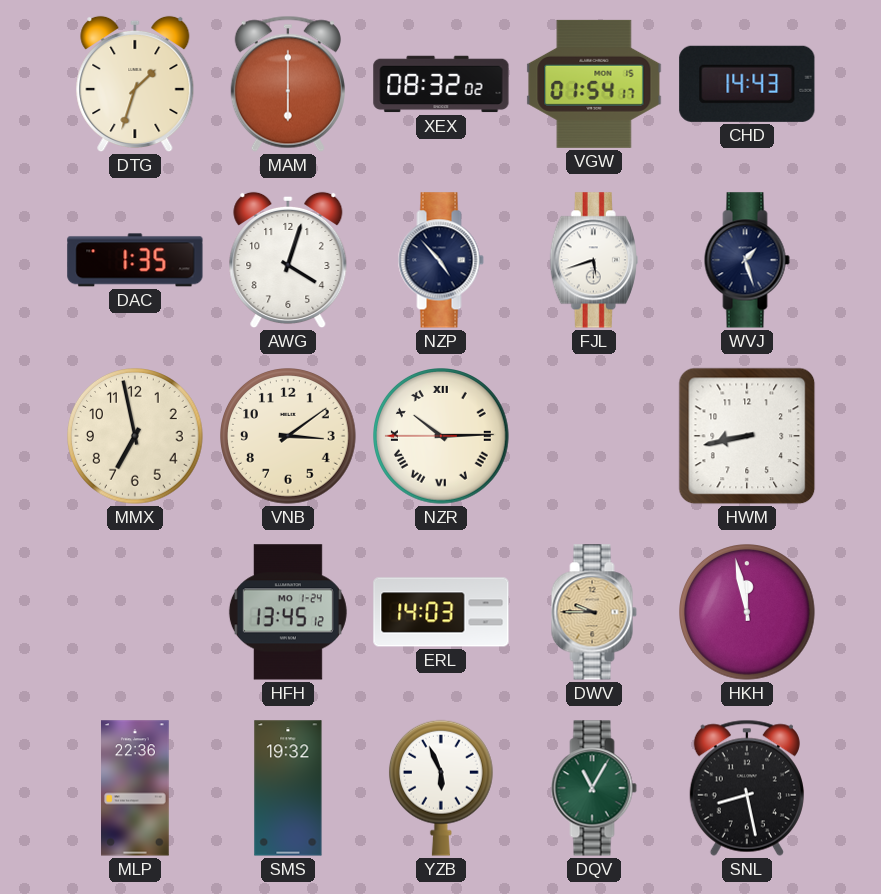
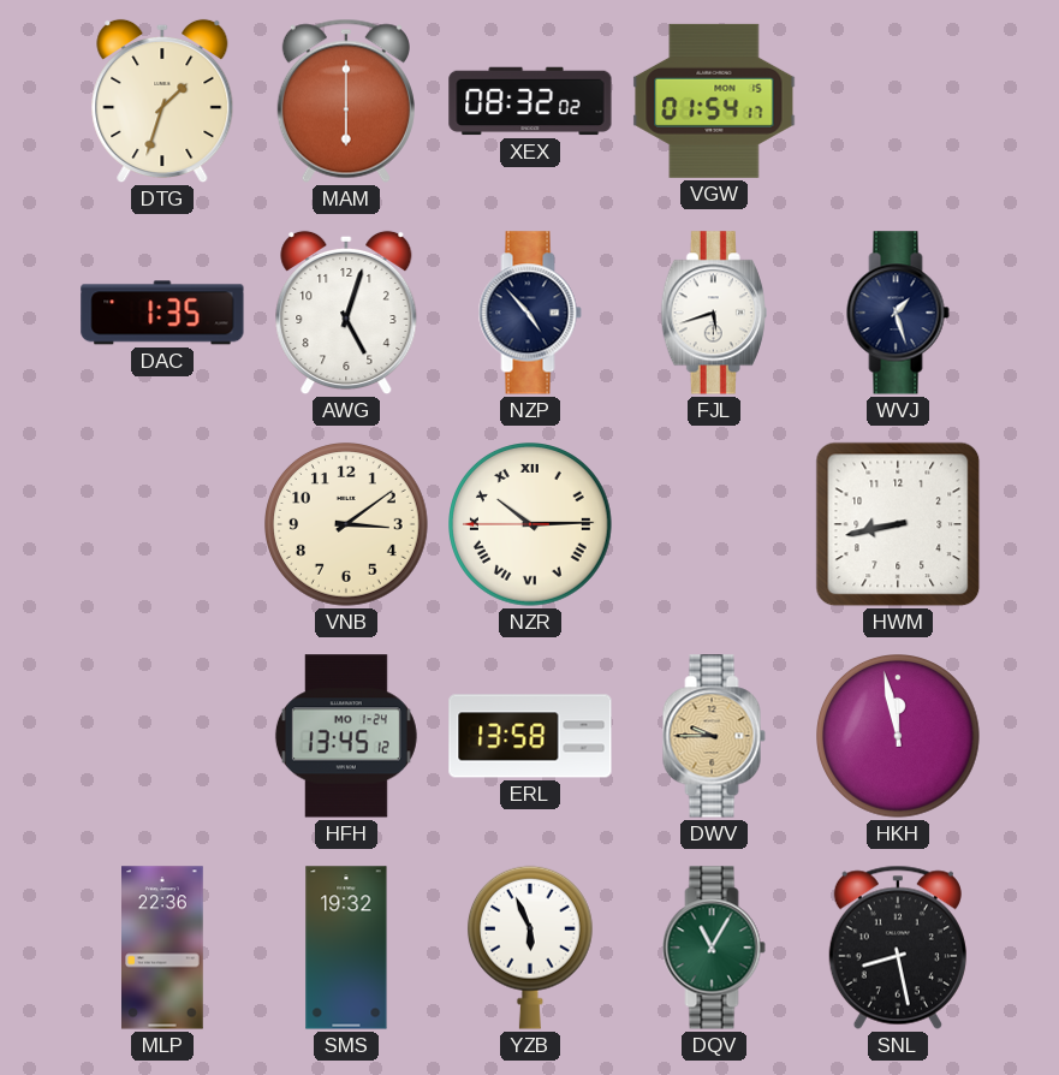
CHD: 14:43 -> none (747, 84)
AWG: 4:03 -> 5:03 (346, 313)
MMX: 6:58 -> none (136, 437)
ERL: 14:03 -> 13:58 (530, 736)
